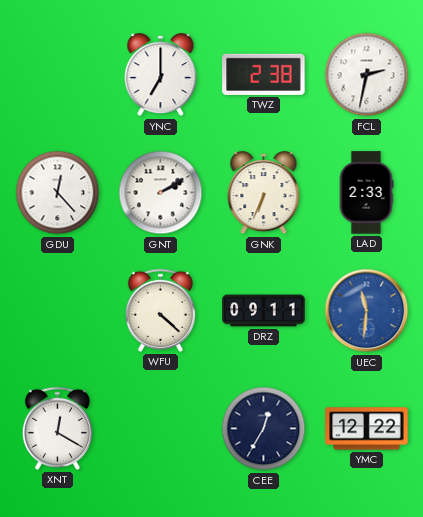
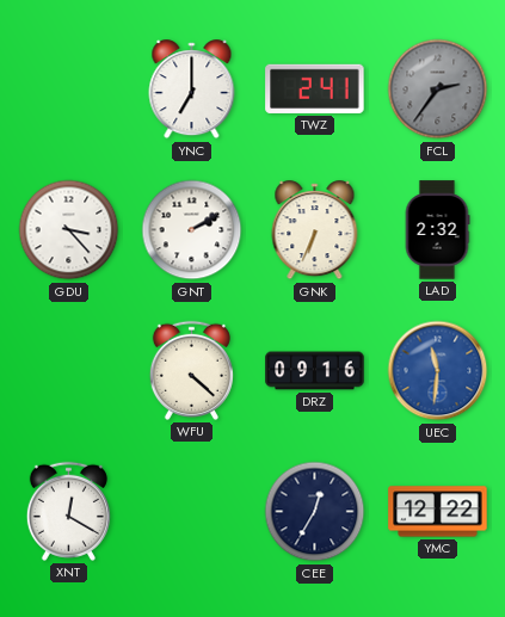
TWZ: 2:38 -> 2:41 (315, 88)
FCL: 2:32 -> 2:36 (438, 90)
FCL dial: white -> grey (438, 90)
GDU: 12:23 -> 3:23 (69, 230)
LAD: 2:33 -> 2:32 (437, 230)
DRZ: 09:11 -> 09:16 (315, 371)
